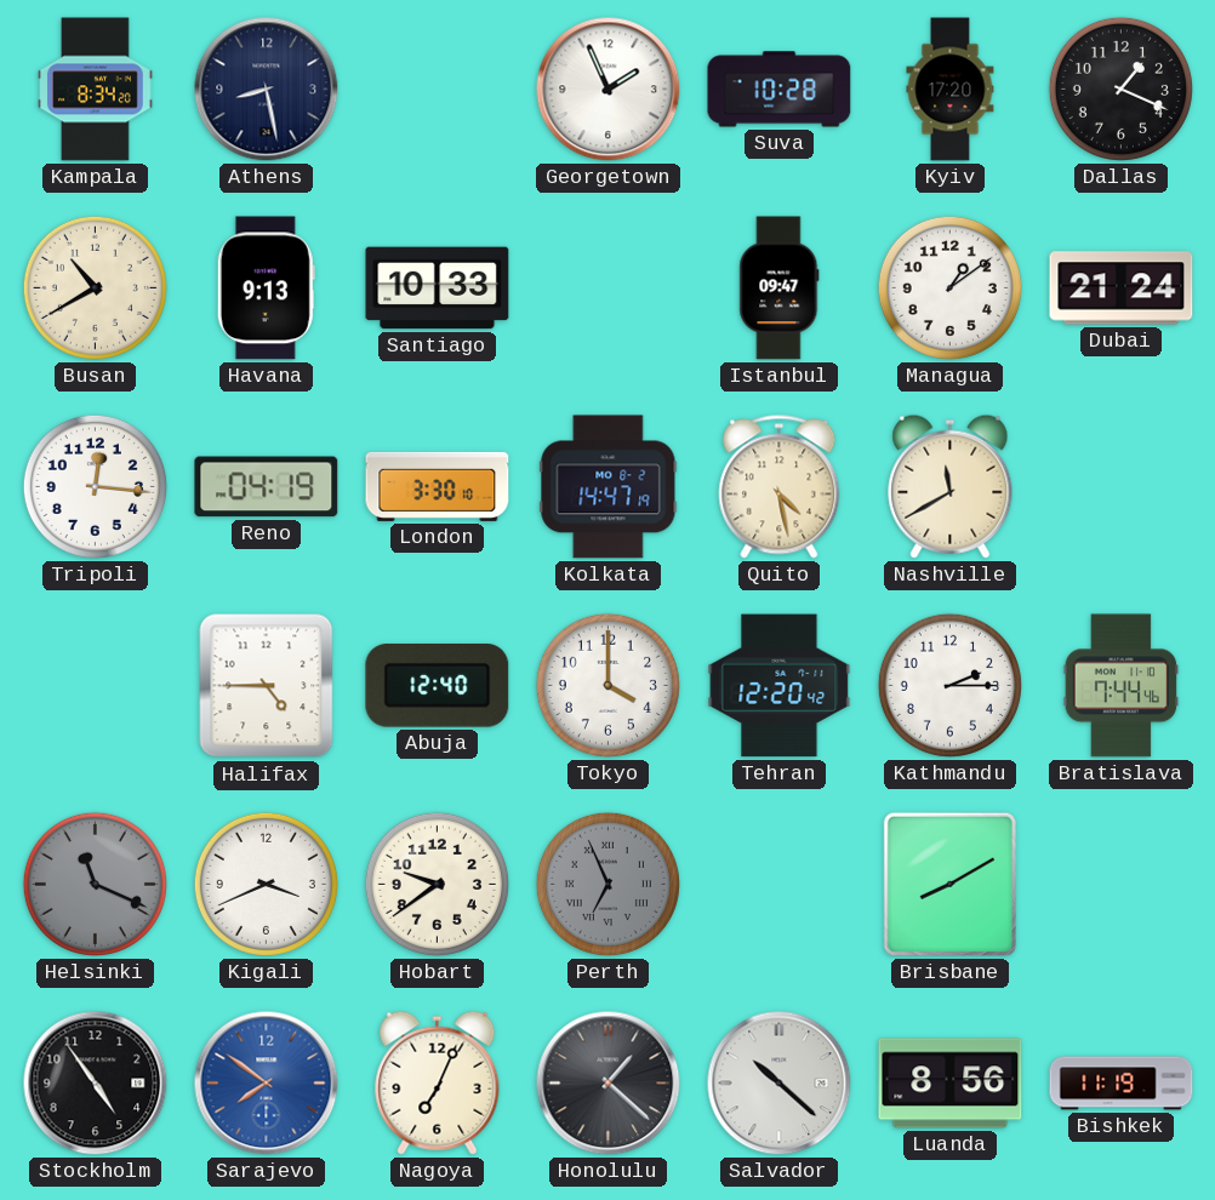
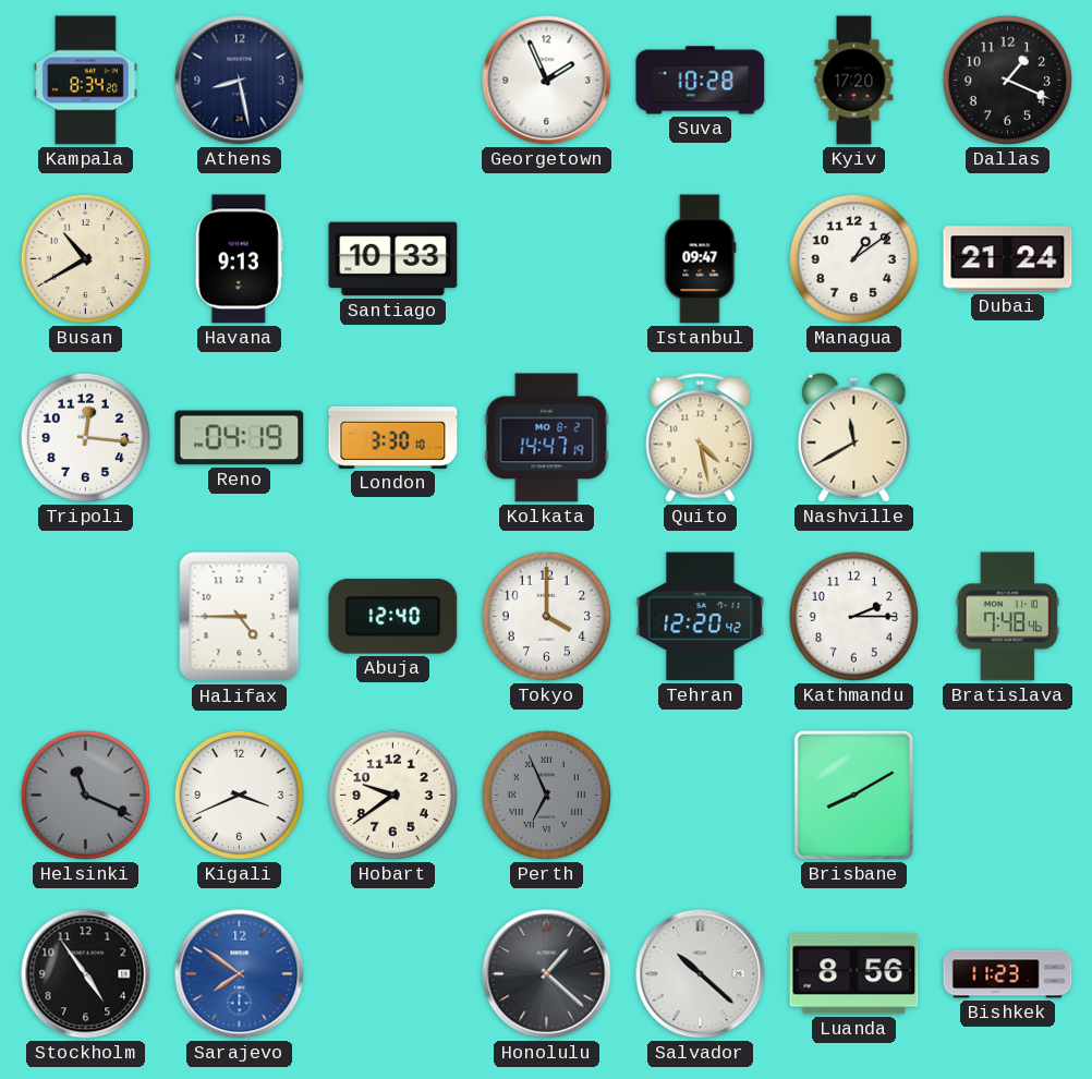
Bratislava: 7:44 -> 7:48 (1008, 617)
Nagoya: 7:04 -> none (438, 1082)
Bishkek: 11:19 -> 11:23 (1008, 974)
